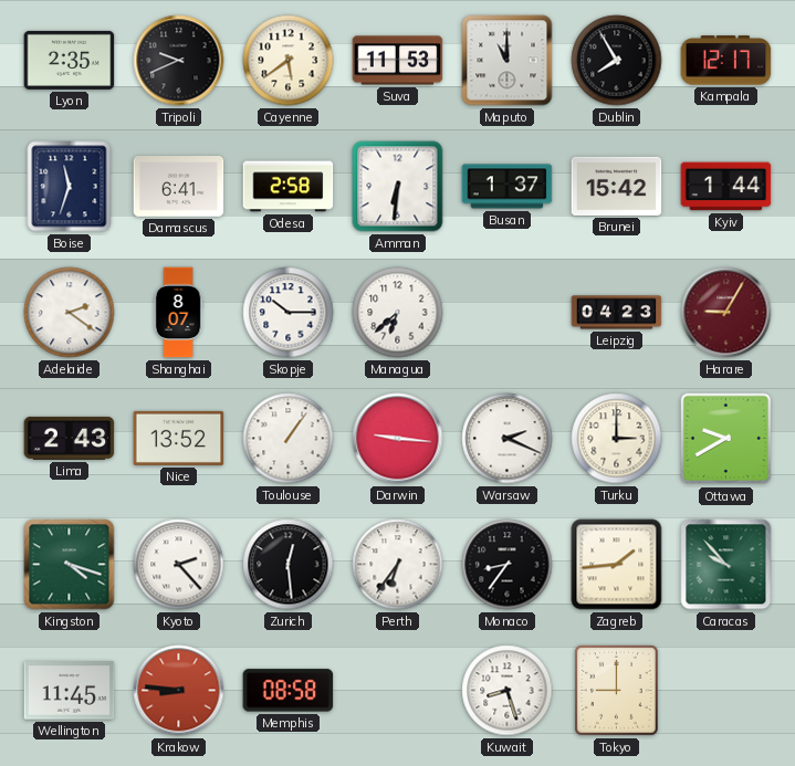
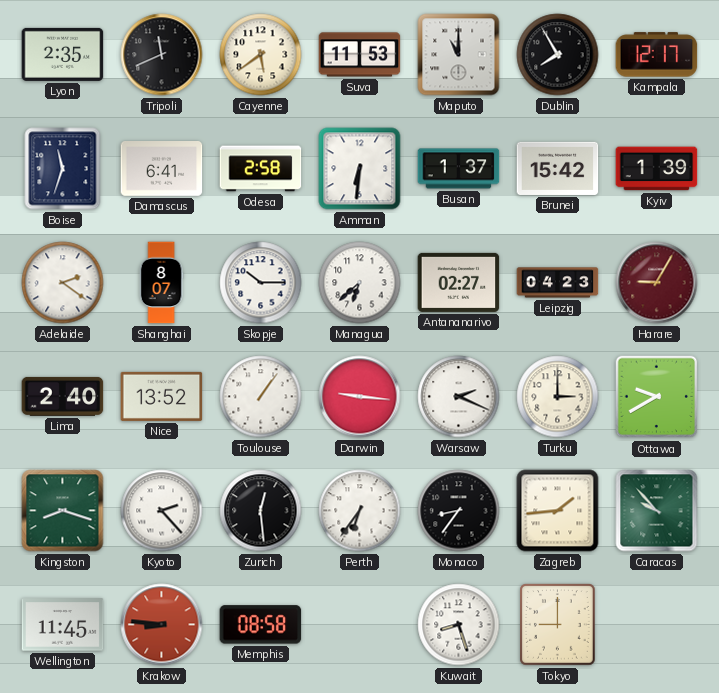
Tripoli: 9:41 -> 11:41 (162, 55)
Kyiv: 1:44 -> 1:39 (657, 169)
Antananarivo: none -> 02:27 (459, 282)
Lima: 2:43 -> 2:40 (63, 396)
Kingston: 4:18 -> 8:18 (63, 511)
